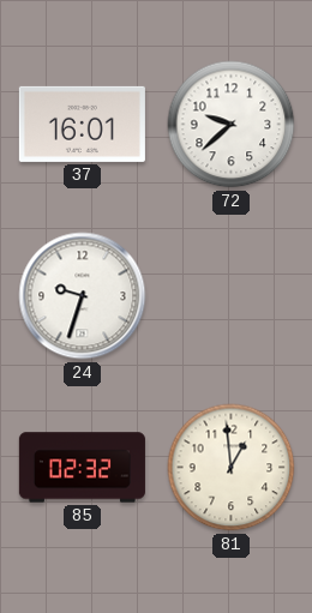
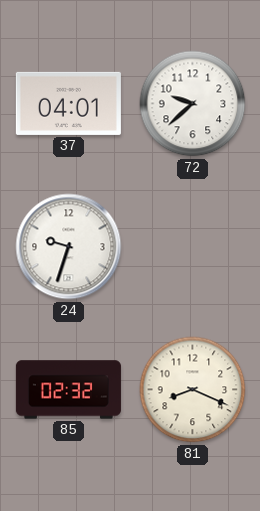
37: 16:01 -> 04:01 (68, 103)
81: 12:59 -> 8:19 (193, 390)
